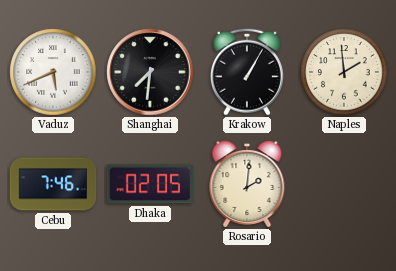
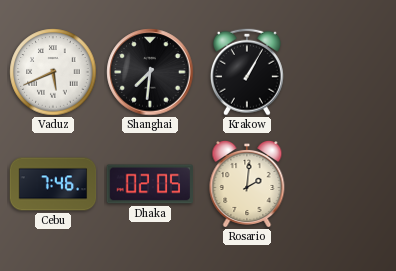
Naples: 1:59 -> none (344, 72)
